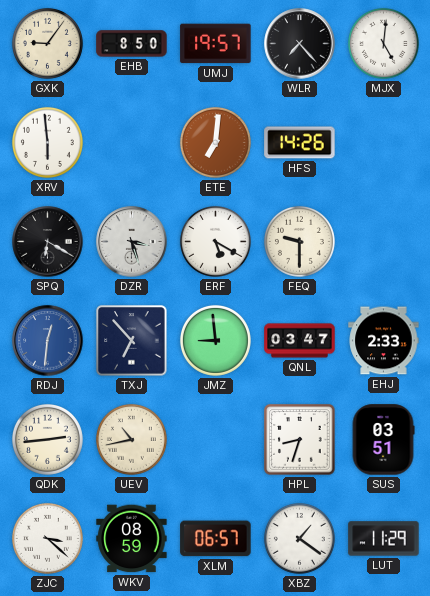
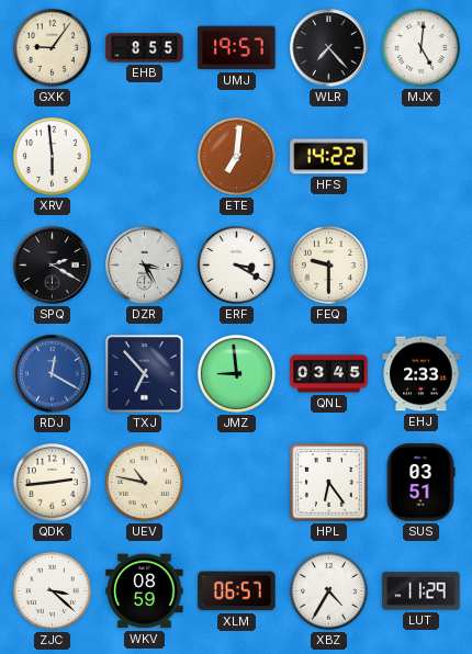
EHB: 8:50 -> 8:55 (145, 48)
HFS: 14:26 -> 14:22 (329, 157)
SPQ: 6:20 -> 2:20 (53, 266)
DZR: 3:27 -> 3:25 (145, 266)
ERF: 5:20 -> 3:20 (236, 264)
RDJ: 12:31 -> 12:20 (53, 374)
QNL: 03:47 -> 03:45 (329, 374)
UEV: 10:43 -> 10:47 (144, 482)
HPL: 8:33 -> 6:24 (329, 483)
XBZ: 1:21 -> 4:35 (328, 590)
